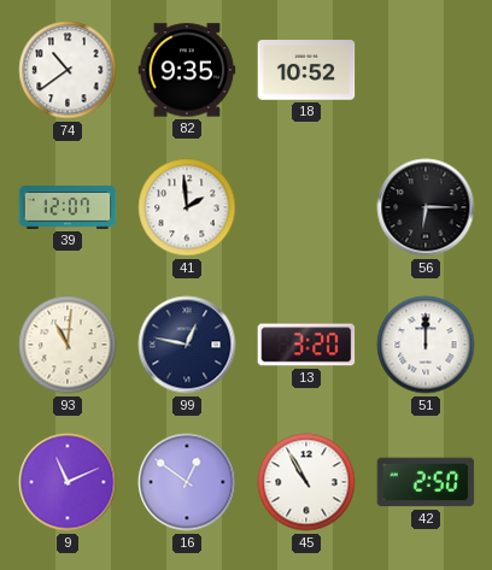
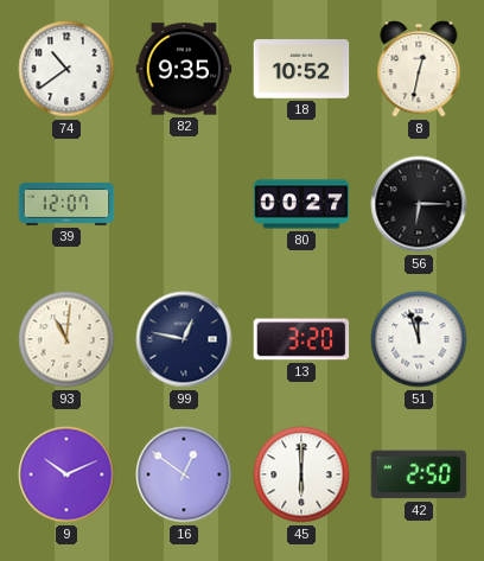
8: none -> 12:32 (419, 69)
41: 1:59 -> none (187, 207)
80: none -> 00:27 (301, 204)
51: 12:00 -> 11:57 (419, 339)
9: 11:11 -> 10:11 (66, 474)
45: 10:55 -> 6:00 (301, 474)
